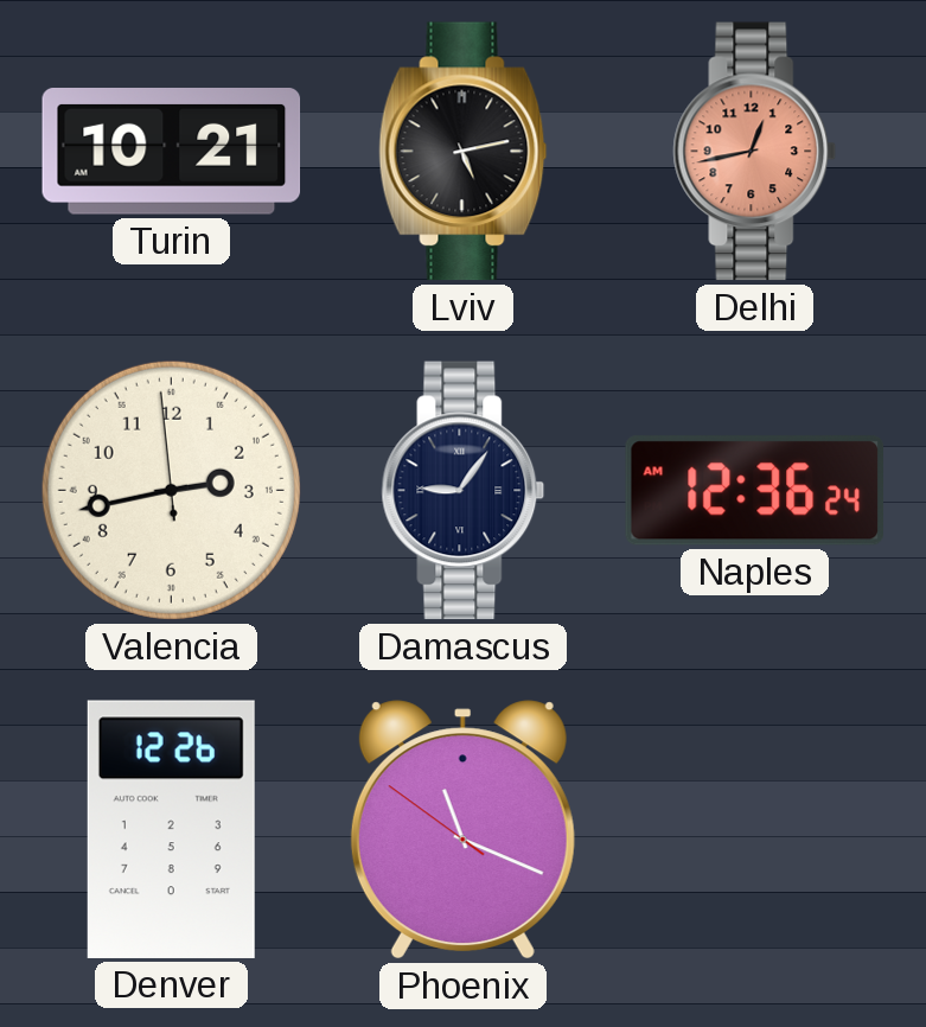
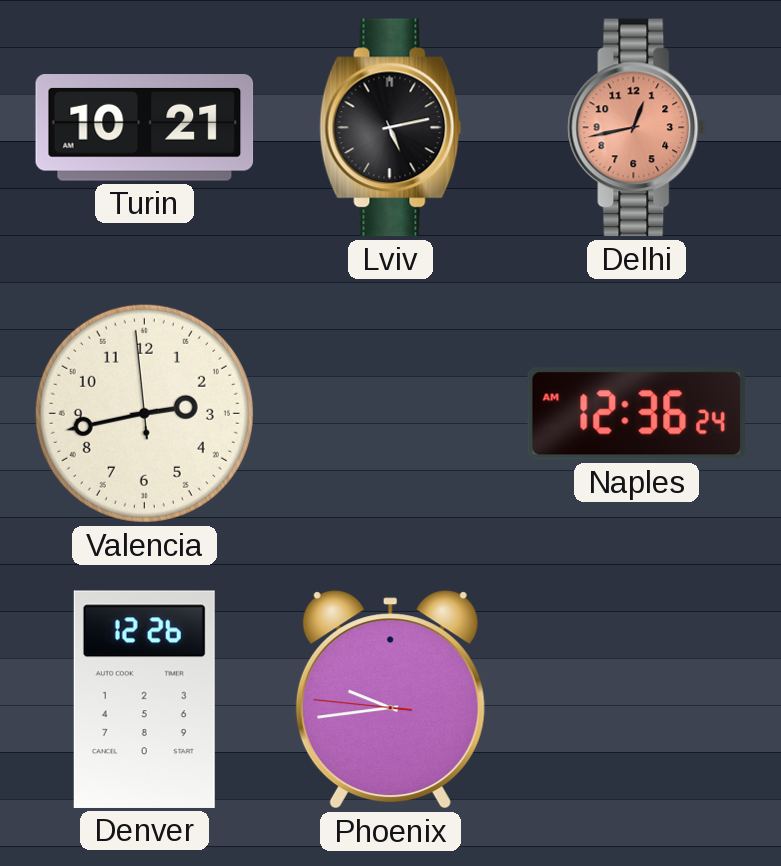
Damascus: 9:06 -> none (464, 491)
Phoenix: 11:18 -> 9:43 (390, 700)
